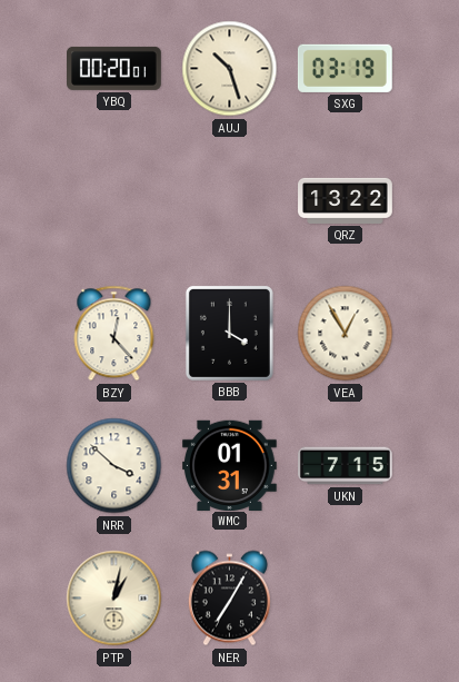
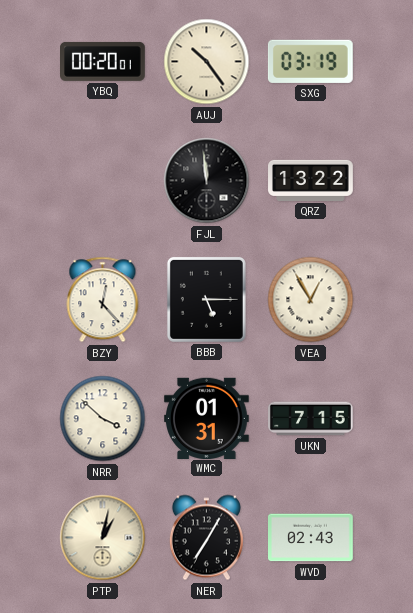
AUJ: 10:27 -> 10:24 (207, 62)
FJL: none -> 11:59 (207, 181)
BBB: 4:00 -> 5:15 (206, 299)
WVD: none -> 02:43 (311, 538)
